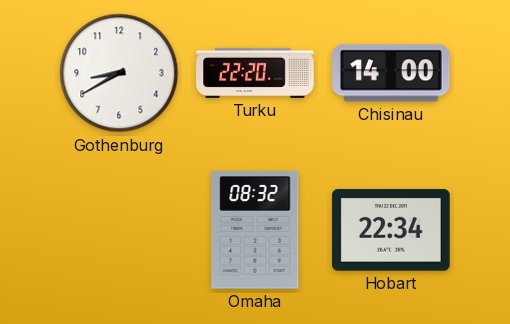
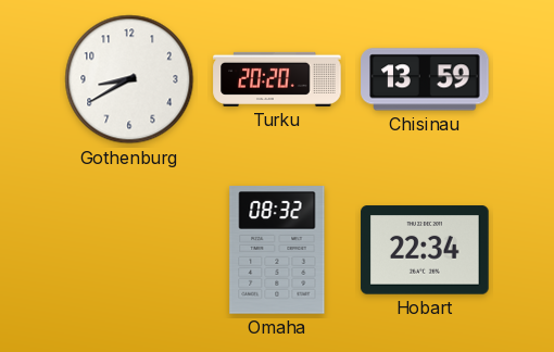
Turku: 22:20 -> 20:20 (277, 79)
Chisinau: 14:00 -> 13:59 (425, 79)
